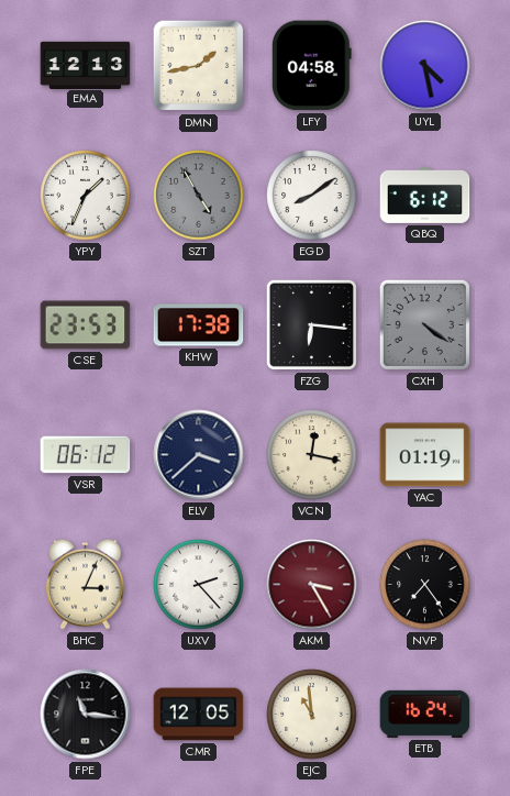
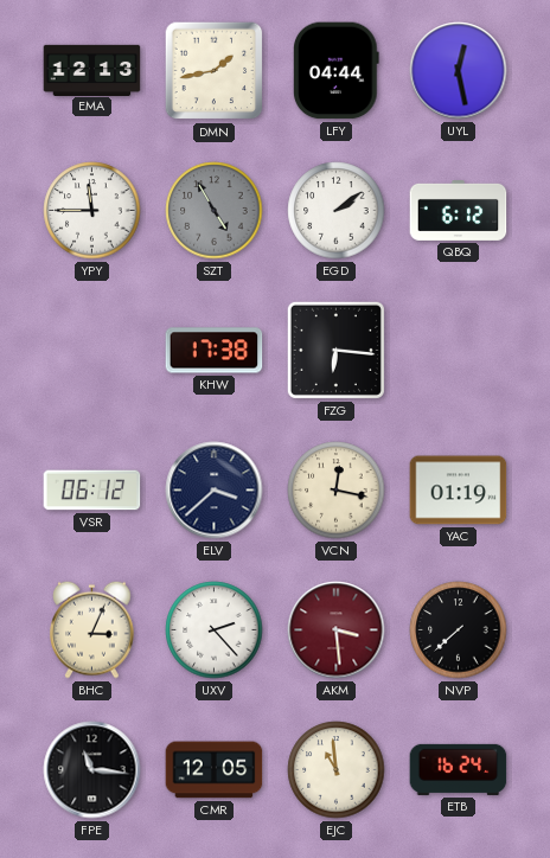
LFY: 04:58 -> 04:44 (337, 71)
UYL: 4:28 -> 12:28 (459, 71)
YPY: 1:34 -> 11:45 (92, 211)
EGD: 8:09 -> 2:09 (337, 211)
CSE: 23:53 -> none (86, 325)
CXH: 4:21 -> none (424, 324)
AKM: 3:25 -> 3:29 (337, 630)
NVP: 7:24 -> 7:38 (459, 630)
